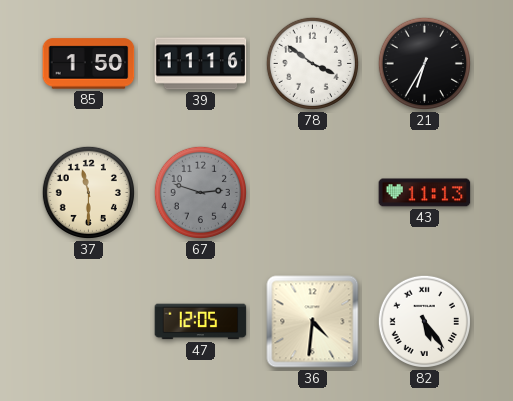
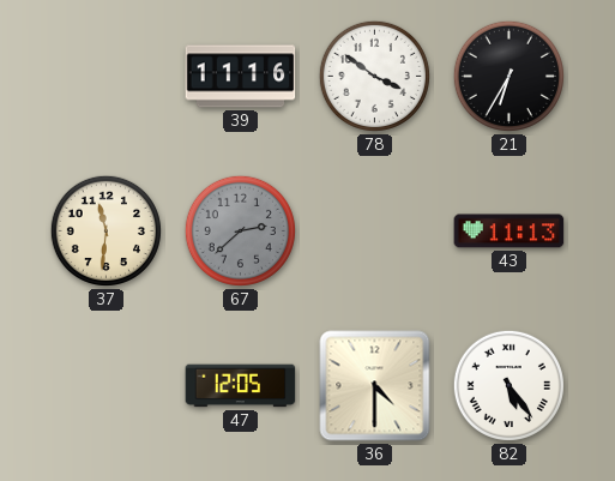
85: 1:50 -> none (89, 64)
37: 11:30 -> 11:31 (105, 230)
67: 2:48 -> 2:38 (240, 230)
36: 4:31 -> 4:30 (375, 386)
